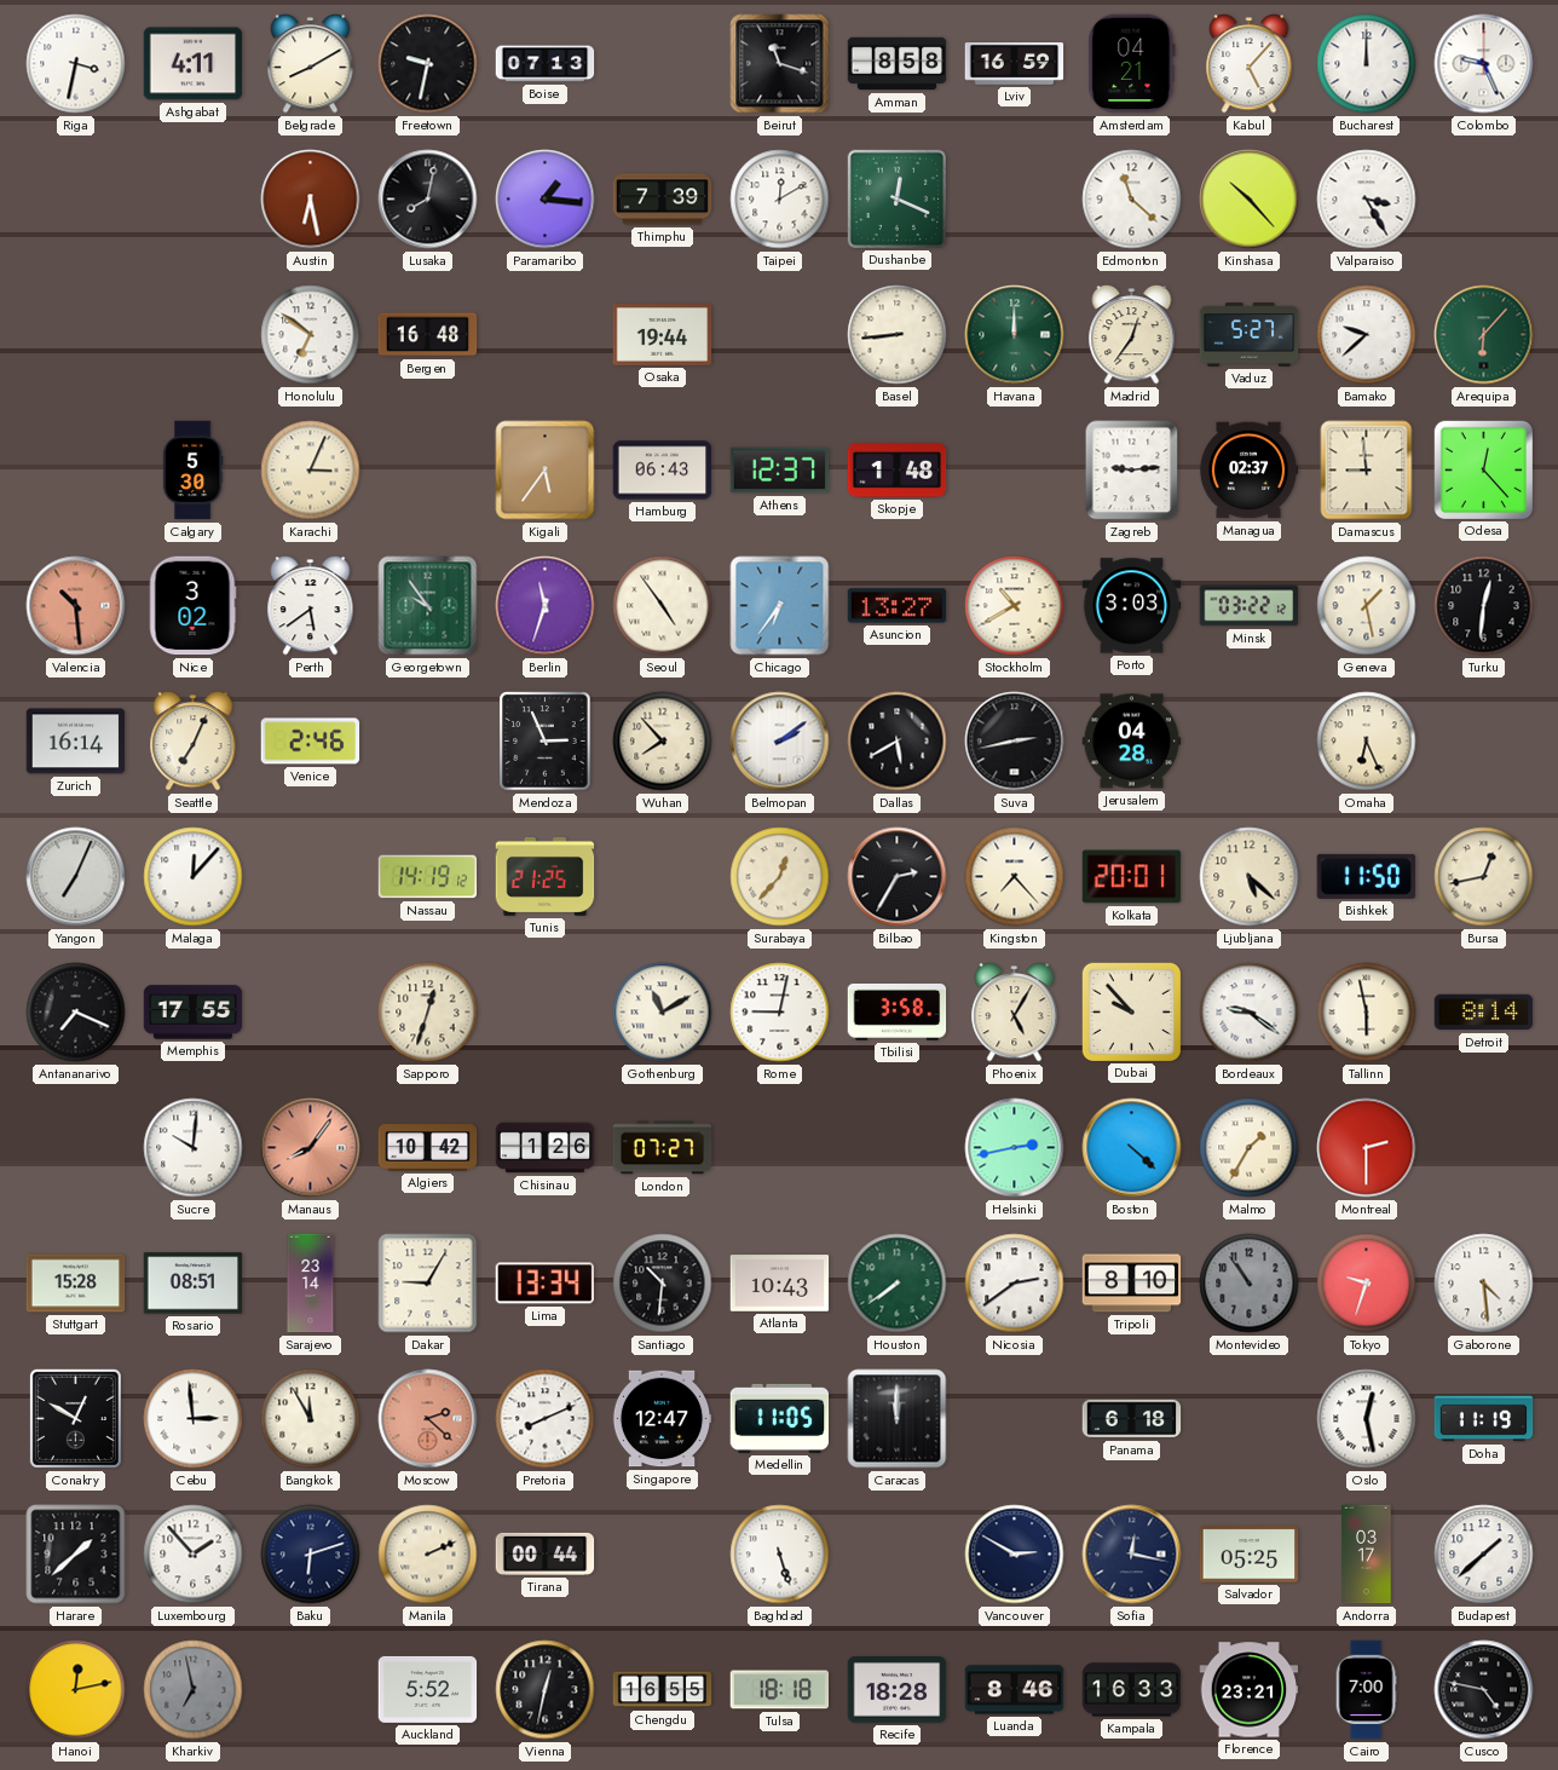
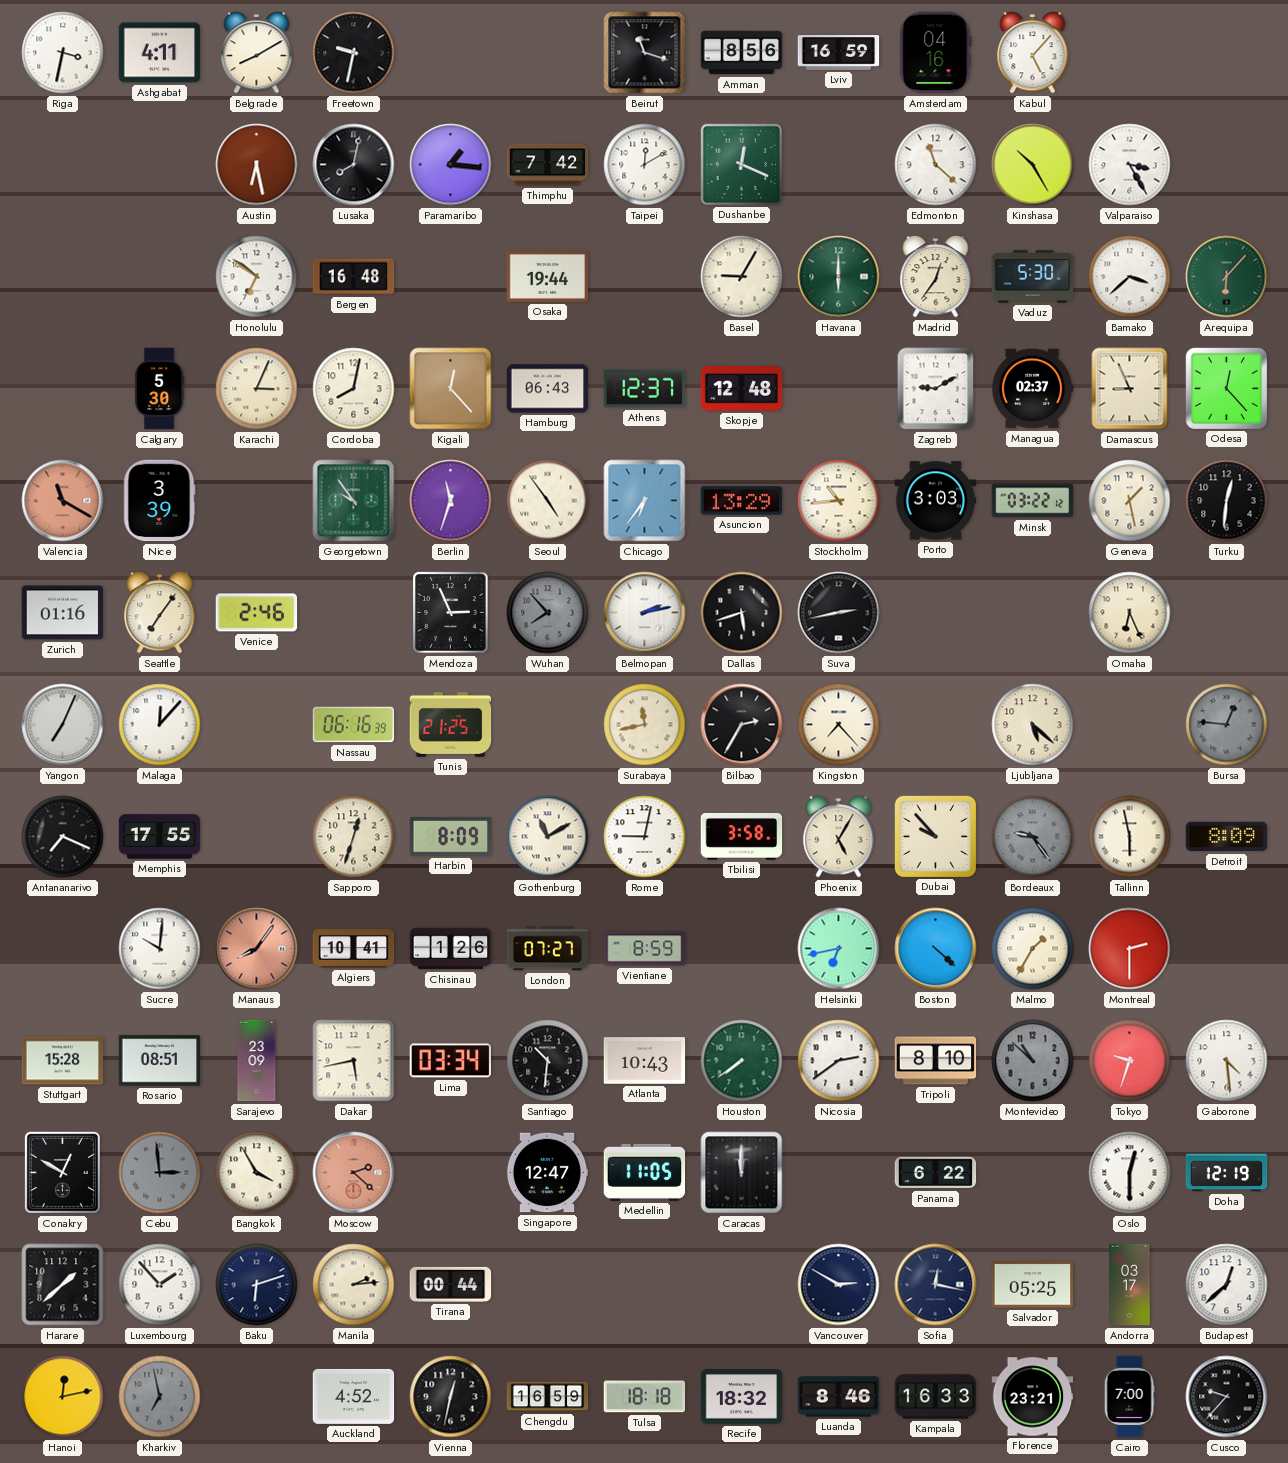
Boise: 07:13 -> none (546, 64)
Amman: 8:58 -> 8:56 (742, 53)
Amsterdam: 04:21 -> 04:16 (936, 53)
Bucharest: 12:00 -> none (1367, 64)
Colombo: 9:26 -> none (1484, 64)
Thimphu: 7:39 -> 7:42 (548, 165)
Kinshasa: 10:23 -> 10:25 (1033, 165)
Basel: 8:44 -> 9:05 (742, 277)
Havana: 12:00 -> 6:00 (839, 277)
Vaduz: 5:27 -> 5:30 (1033, 277)
Bamako: 9:38 -> 3:38 (1130, 277)
Cordoba: none -> 8:02 (354, 389)
Kigali: 5:36 -> 12:23 (451, 389)
Skopje: 1:48 -> 12:48 (742, 389)
Zagreb: 9:14 -> 9:10 (936, 389)
Damascus: 8:59 -> 8:56 (1130, 389)
Valencia: 10:29 -> 11:20 (63, 501)
Nice: 3:02 -> 3:39 (159, 501)
Perth: 5:39 -> none (311, 606)
Asuncion: 13:27 -> 13:29 (742, 501)
Stockholm: 10:40 -> 10:44 (839, 501)
Zurich: 16:14 -> 01:16 (63, 613)
Seattle: 7:04 -> 7:06 (160, 613)
Wuhan dial: cream -> grey (548, 613)
Belmopan: 2:09 -> 2:13 (645, 613)
Dallas: 5:40 -> 5:42 (742, 613)
Jerusalem: 04:28 -> none (1132, 742)
Nassau: 14:19 -> 06:16 (354, 725)
Surabaya: 12:37 -> 11:43 (645, 725)
Kolkata: 20:01 -> none (1132, 877)
Bishkek: 11:50 -> none (1366, 876)
Bursa: 12:43 -> 12:46 (1227, 725)
Bursa dial: cream -> grey (1227, 725)
Harbin: none -> 8:09 (451, 837)
Bordeaux: 9:21 -> 9:24 (1033, 837)
Bordeaux dial: white -> grey (1033, 837)
Detroit: 8:14 -> 8:09 (1227, 837)
Algiers: 10:42 -> 10:41 (354, 949)
Vientiane: none -> 8:59 (645, 949)
Helsinki: 2:43 -> 6:43 (839, 949)
Sarajevo: 23:14 -> 23:09 (257, 1061)
Dakar: 9:05 -> 5:43 (354, 1061)
Lima: 13:34 -> 03:34 (450, 1061)
Montevideo: 10:54 -> 10:52 (1033, 1061)
Cebu dial: white -> grey (160, 1173)
Bangkok: 11:55 -> 3:55 (257, 1173)
Pretoria: 8:11 -> none (546, 1419)
Panama: 6:18 -> 6:22 (936, 1173)
Oslo: 12:28 -> 12:30 (1130, 1173)
Doha: 11:19 -> 12:19 (1227, 1173)
Manila: 2:11 -> 2:14 (354, 1285)
Baghdad: 5:27 -> none (780, 1555)
Budapest: 1:38 -> 12:38 (1227, 1285)
Auckland: 5:52 -> 4:52 (354, 1396)
Chengdu: 16:55 -> 16:59 (548, 1397)
Recife: 18:28 -> 18:32 (742, 1397)
Cusco: 4:47 -> 9:37 (1227, 1397)
